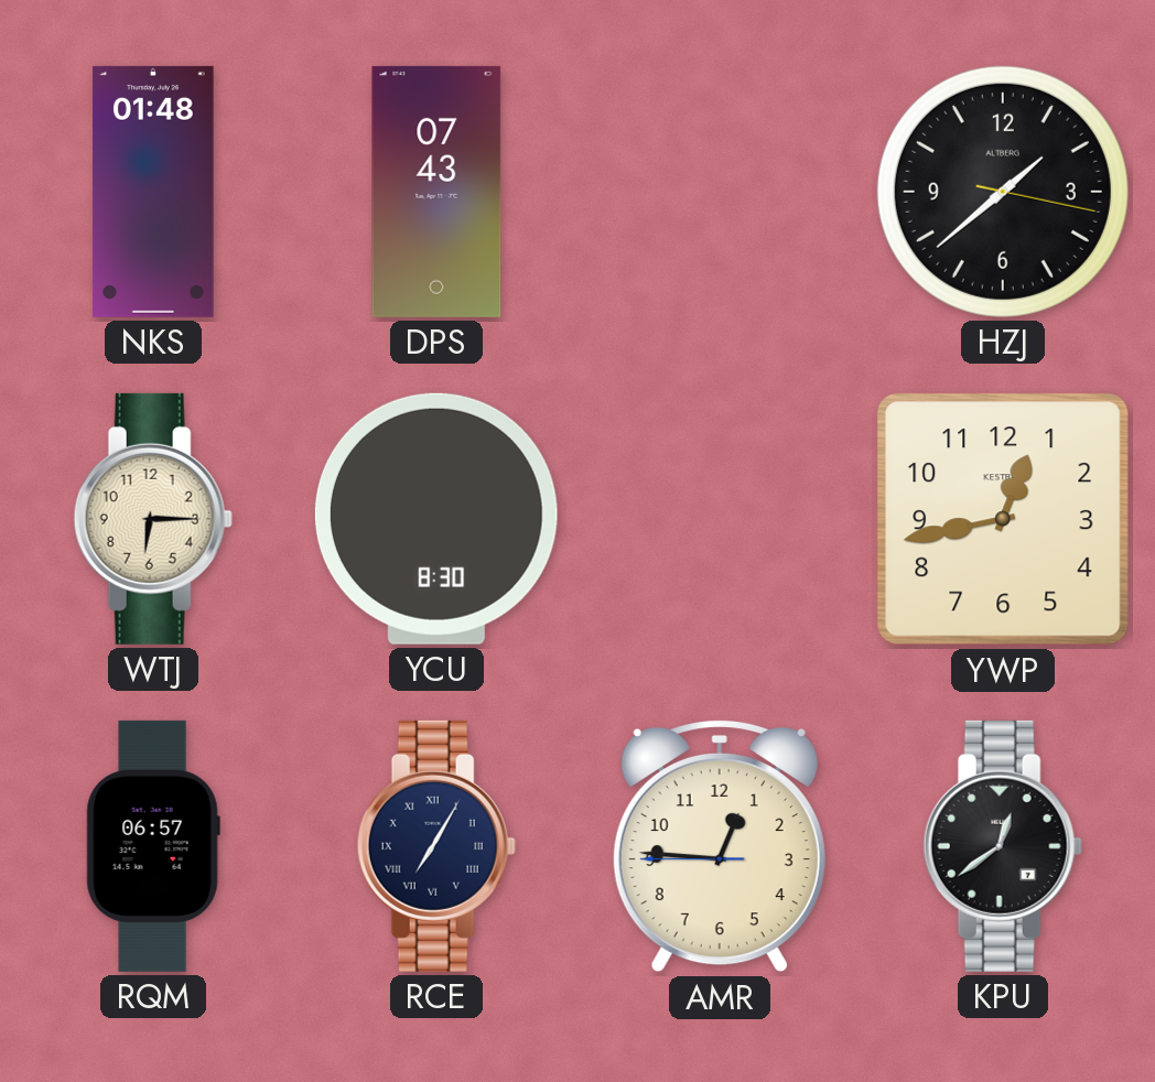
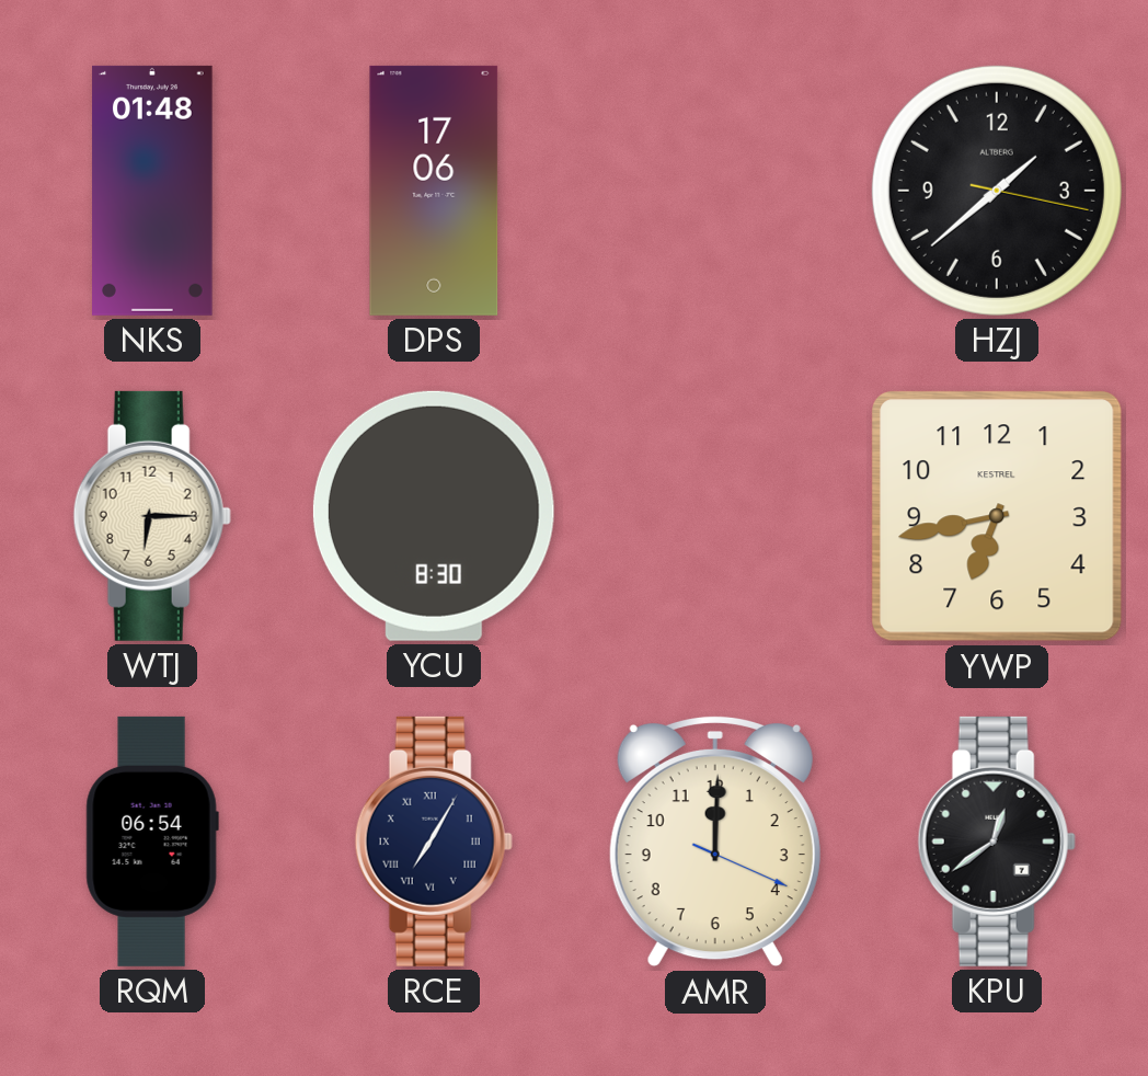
DPS: 07:43 -> 17:06 (434, 191)
YWP: 12:43 -> 6:43 (997, 516)
RQM: 06:57 -> 06:54 (152, 842)
AMR: 12:45 -> 12:00 (715, 842)
